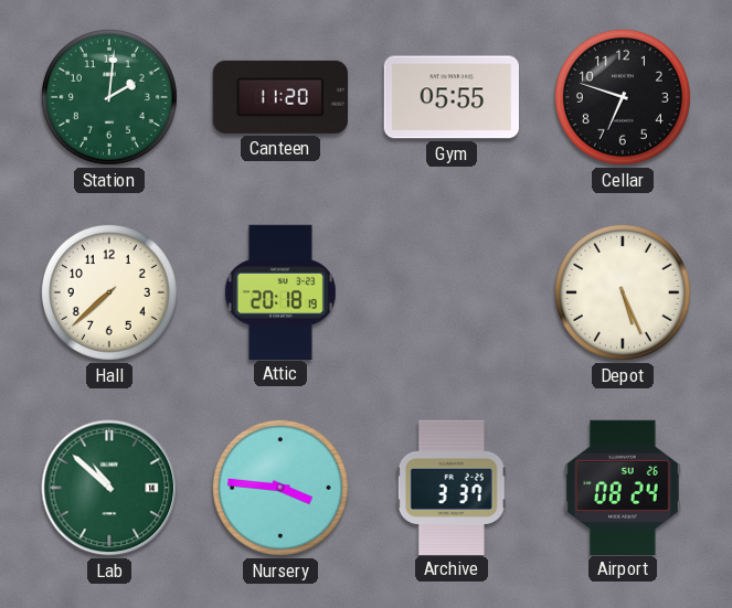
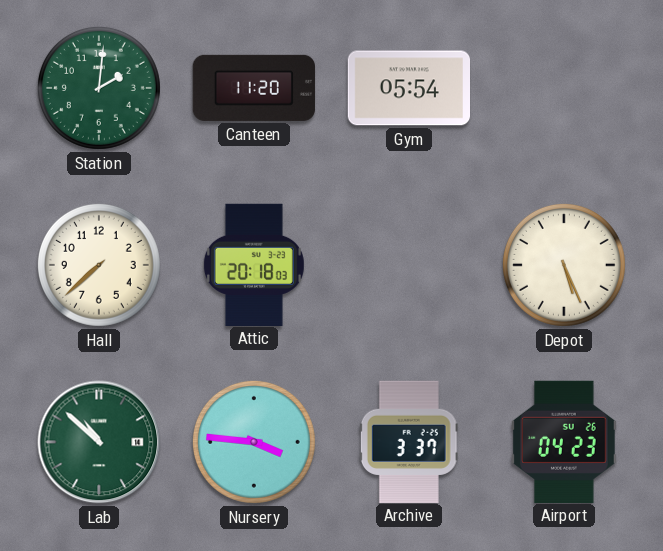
Gym: 05:55 -> 05:54 (408, 88)
Cellar: 6:48 -> none (623, 97)
Attic: 20:18:19 -> 20:18:03 (254, 264)
Airport: 08:24 -> 04:23 (564, 441)
